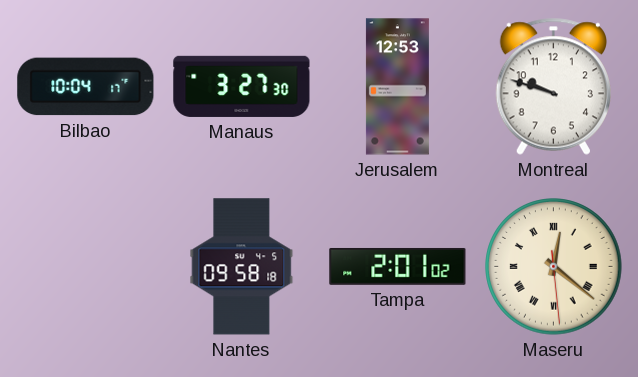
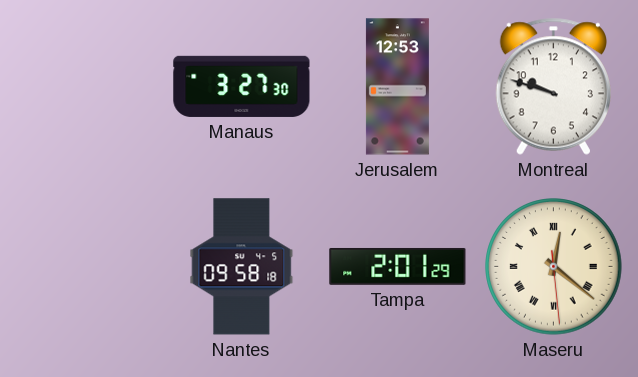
Bilbao: 10:04 -> none (86, 87)
Tampa: 2:01:02 -> 2:01:29 (398, 266)
